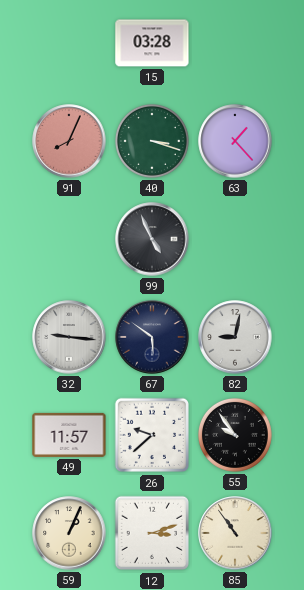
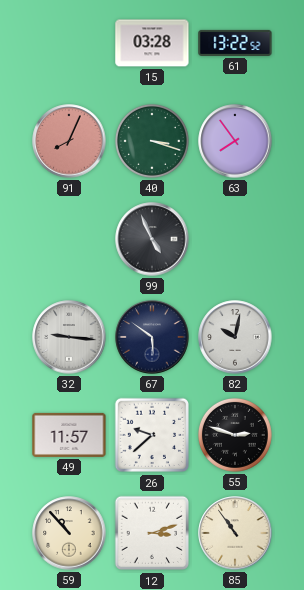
61: none -> 13:22 (235, 43)
63: 1:23 -> 7:54 (235, 141)
82: 9:02 -> 10:02 (235, 337)
55: 9:54 -> 2:48 (235, 435)
59: 1:04 -> 10:53 (69, 533)
